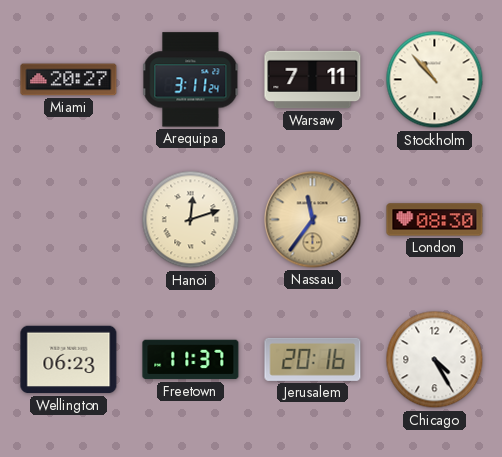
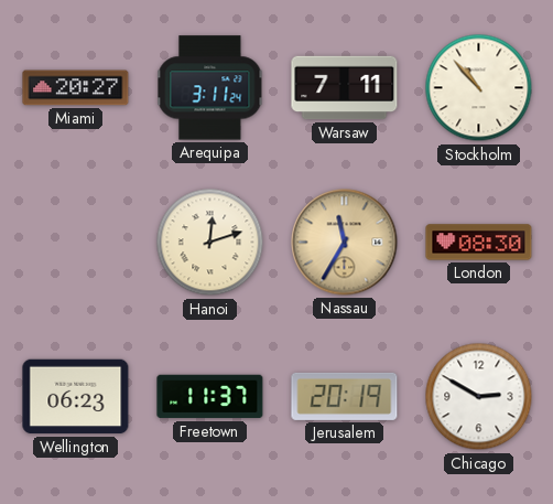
Nassau: 11:36 -> 11:35 (345, 243)
Jerusalem: 20:16 -> 20:19 (345, 396)
Chicago: 4:25 -> 2:50 (479, 397)
